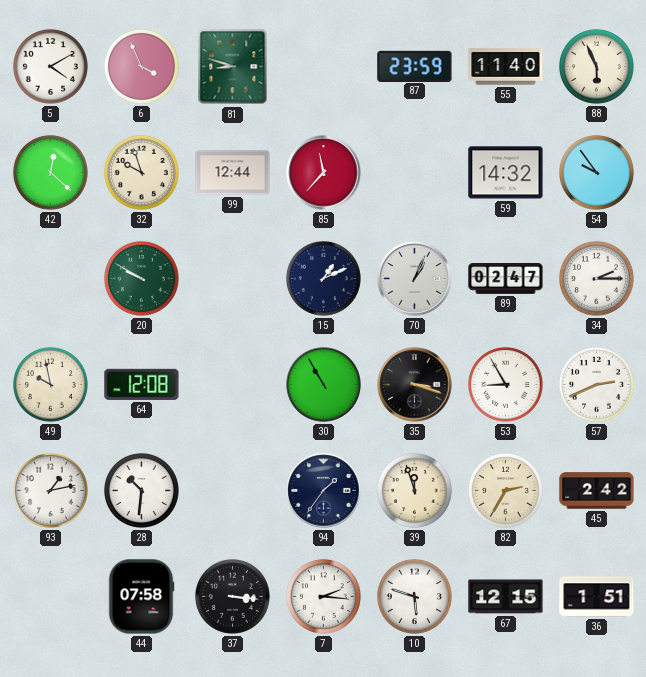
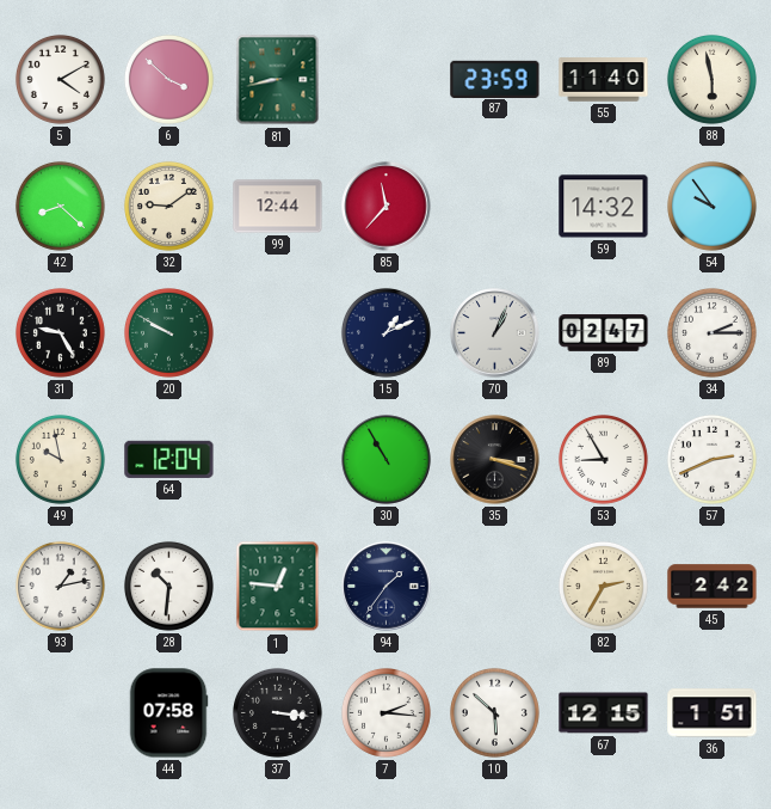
6: 3:56 -> 3:52 (168, 79)
81: 8:48 -> 8:43 (278, 80)
88: 5:56 -> 5:58 (711, 79)
42: 12:22 -> 8:22 (60, 206)
32: 9:57 -> 9:09 (168, 206)
31: none -> 9:25 (60, 332)
64: 12:08 -> 12:04 (169, 459)
1: none -> 12:46 (278, 587)
39: 11:57 -> none (414, 490)
10: 5:48 -> 5:52 (494, 712)
